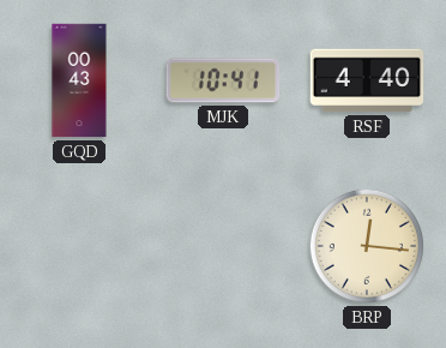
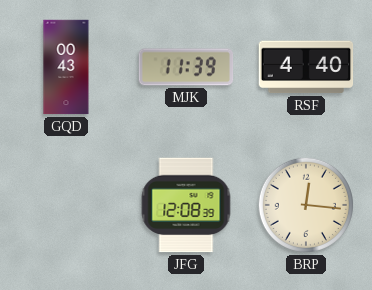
MJK: 10:41 -> 11:39 (186, 67)
JFG: none -> 12:08 (186, 205)
